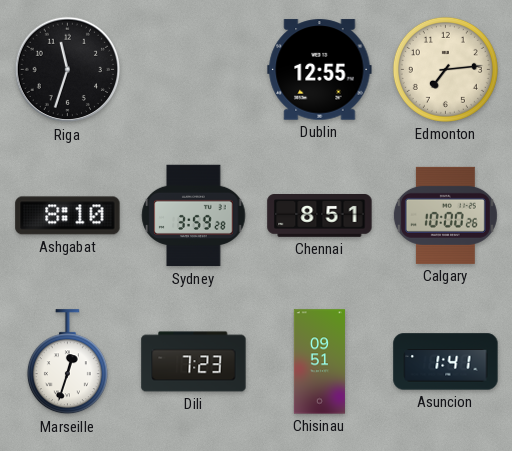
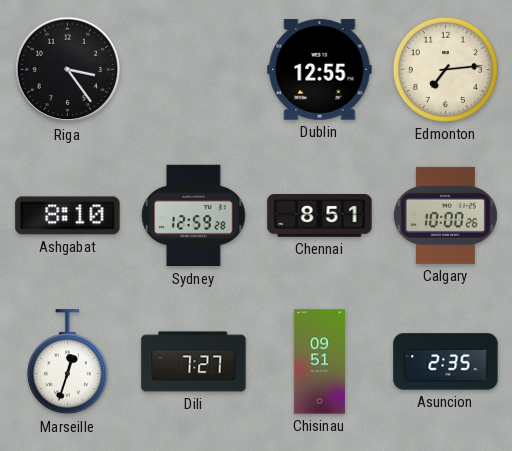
Riga: 11:33 -> 3:24 (68, 70)
Sydney: 3:59 -> 12:59 (194, 216)
Dili: 7:23 -> 7:27 (194, 362)
Asuncion: 1:41 -> 2:35 (446, 362)
